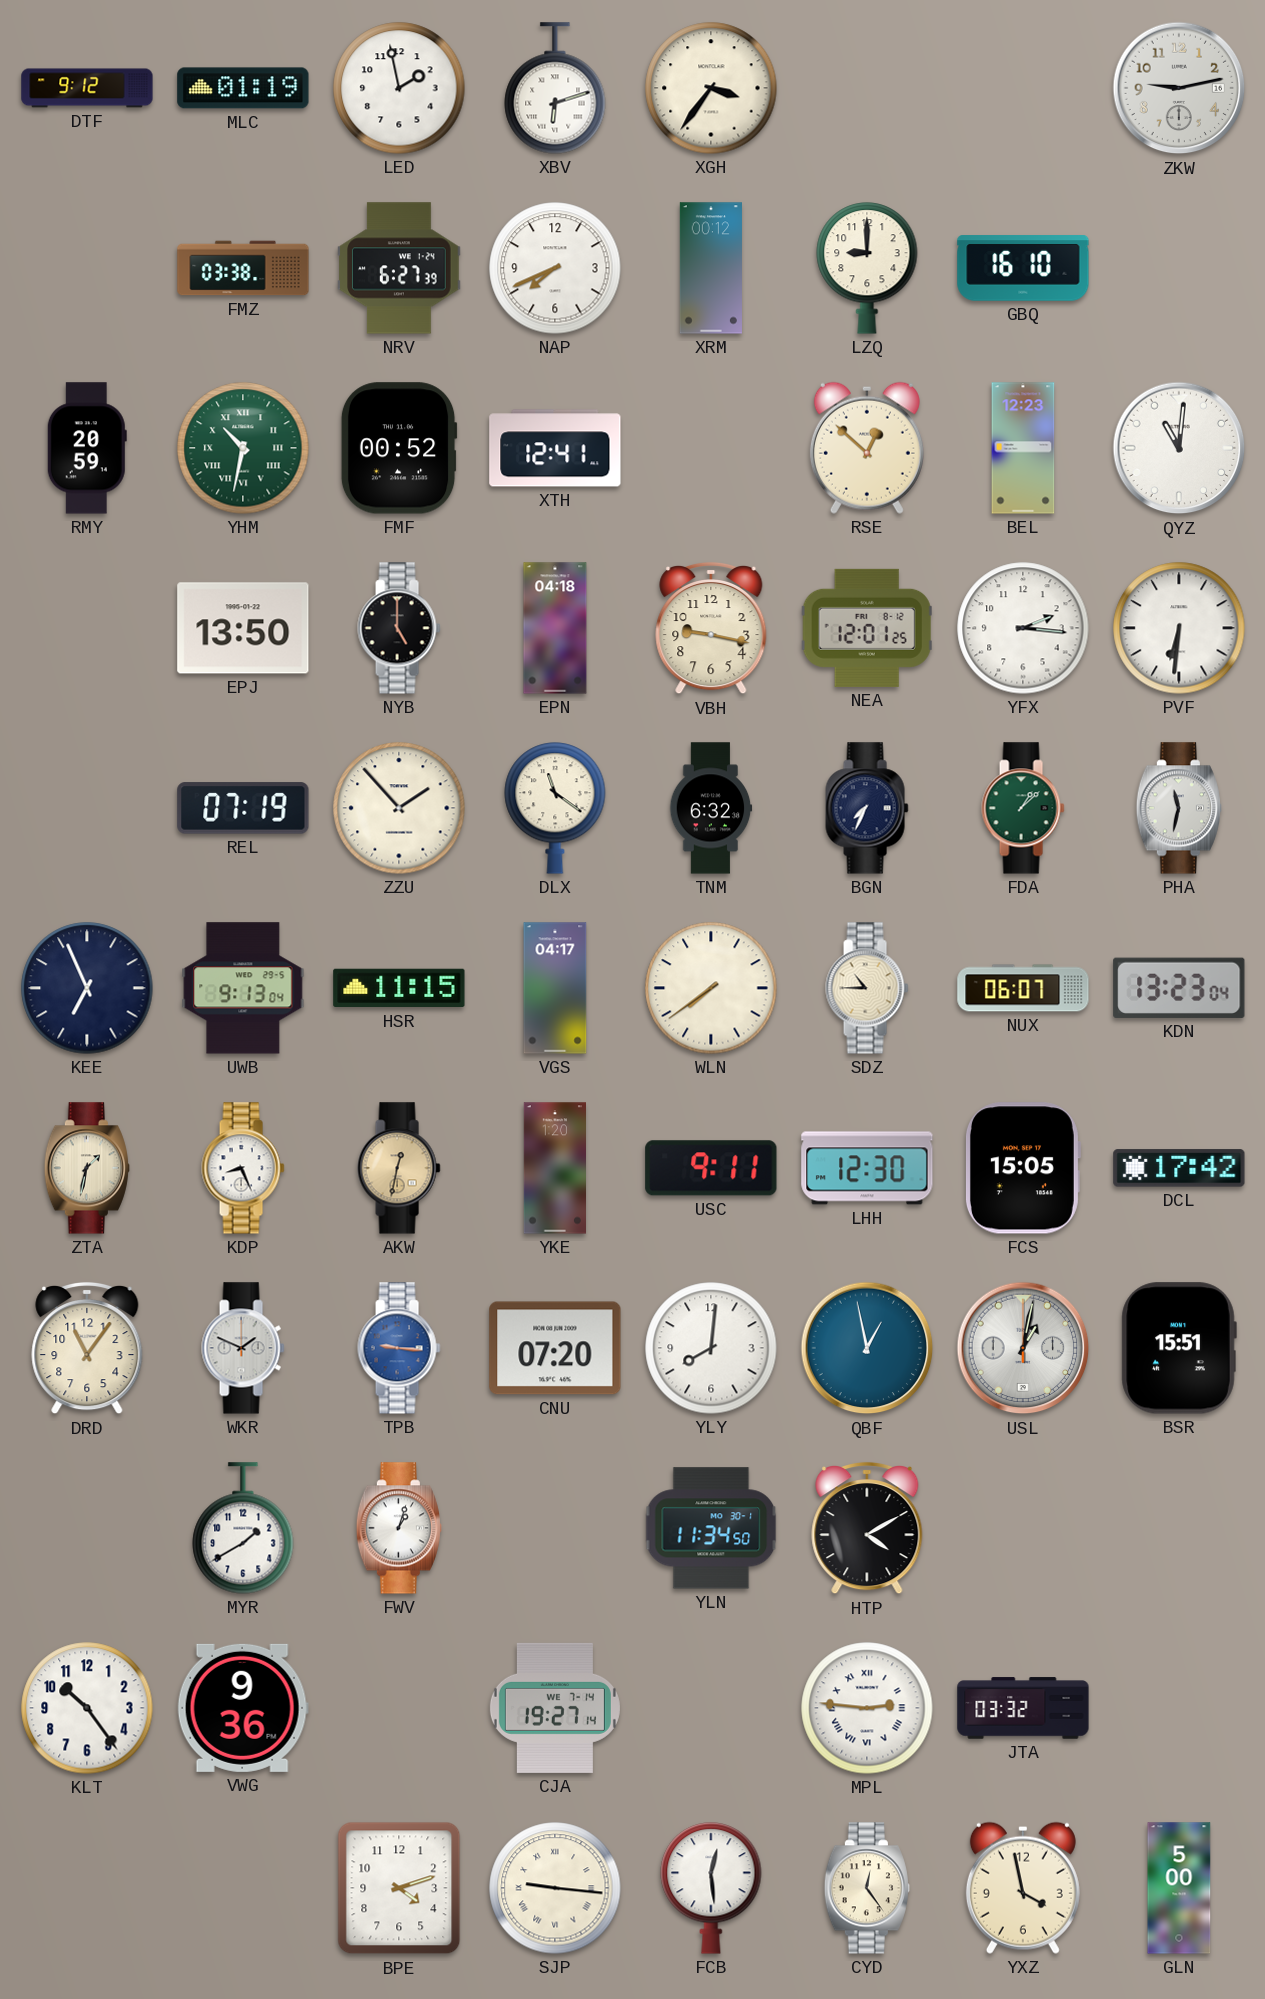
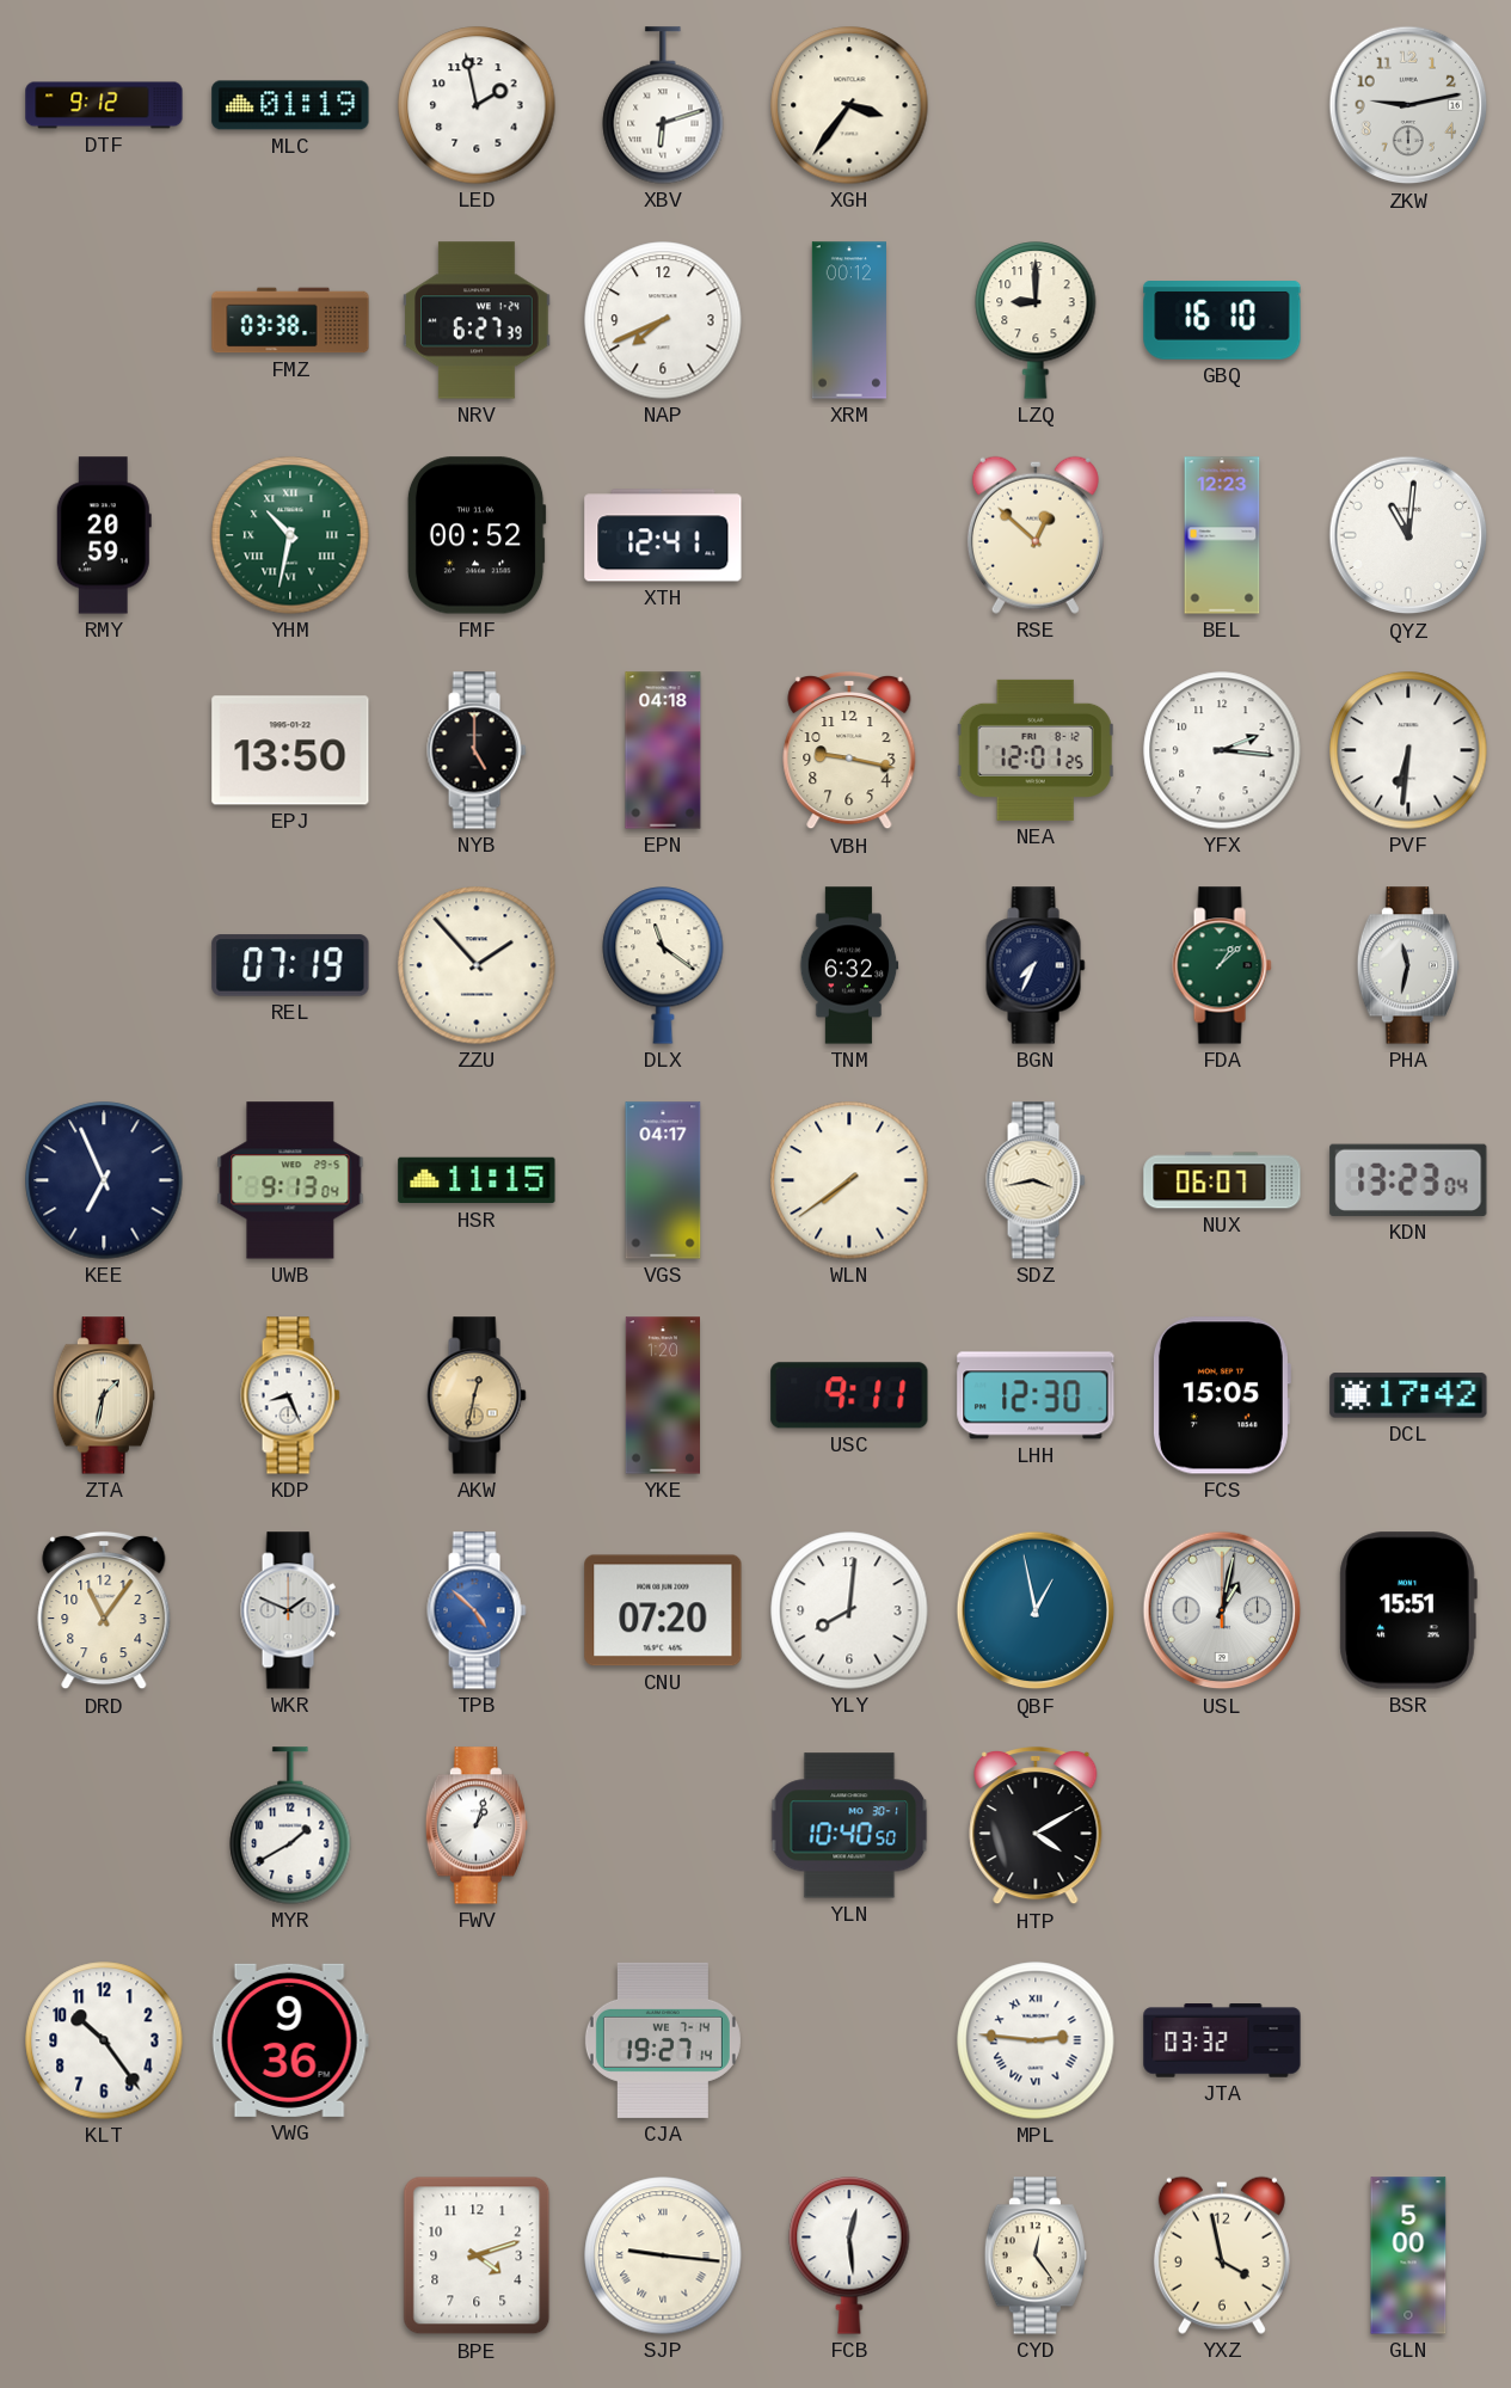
SDZ: 10:45 -> 3:43 (1036, 1180)
TPB: 9:16 -> 4:52 (477, 1610)
YLN: 11:34 -> 10:40 (849, 1825)
